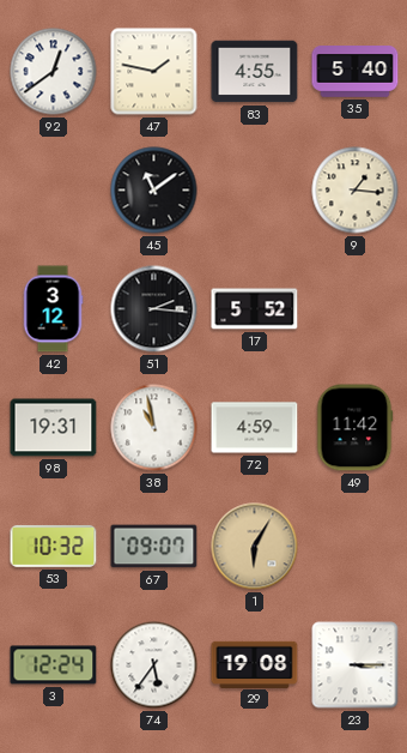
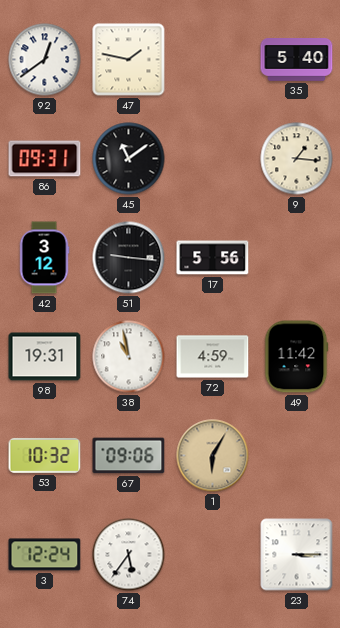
83: 4:55 -> none (255, 72)
86: none -> 09:31 (45, 159)
51: 2:16 -> 9:16 (129, 258)
17: 5:52 -> 5:56 (213, 258)
67: 09:07 -> 09:06 (129, 456)
29: 19:08 -> none (255, 664)
